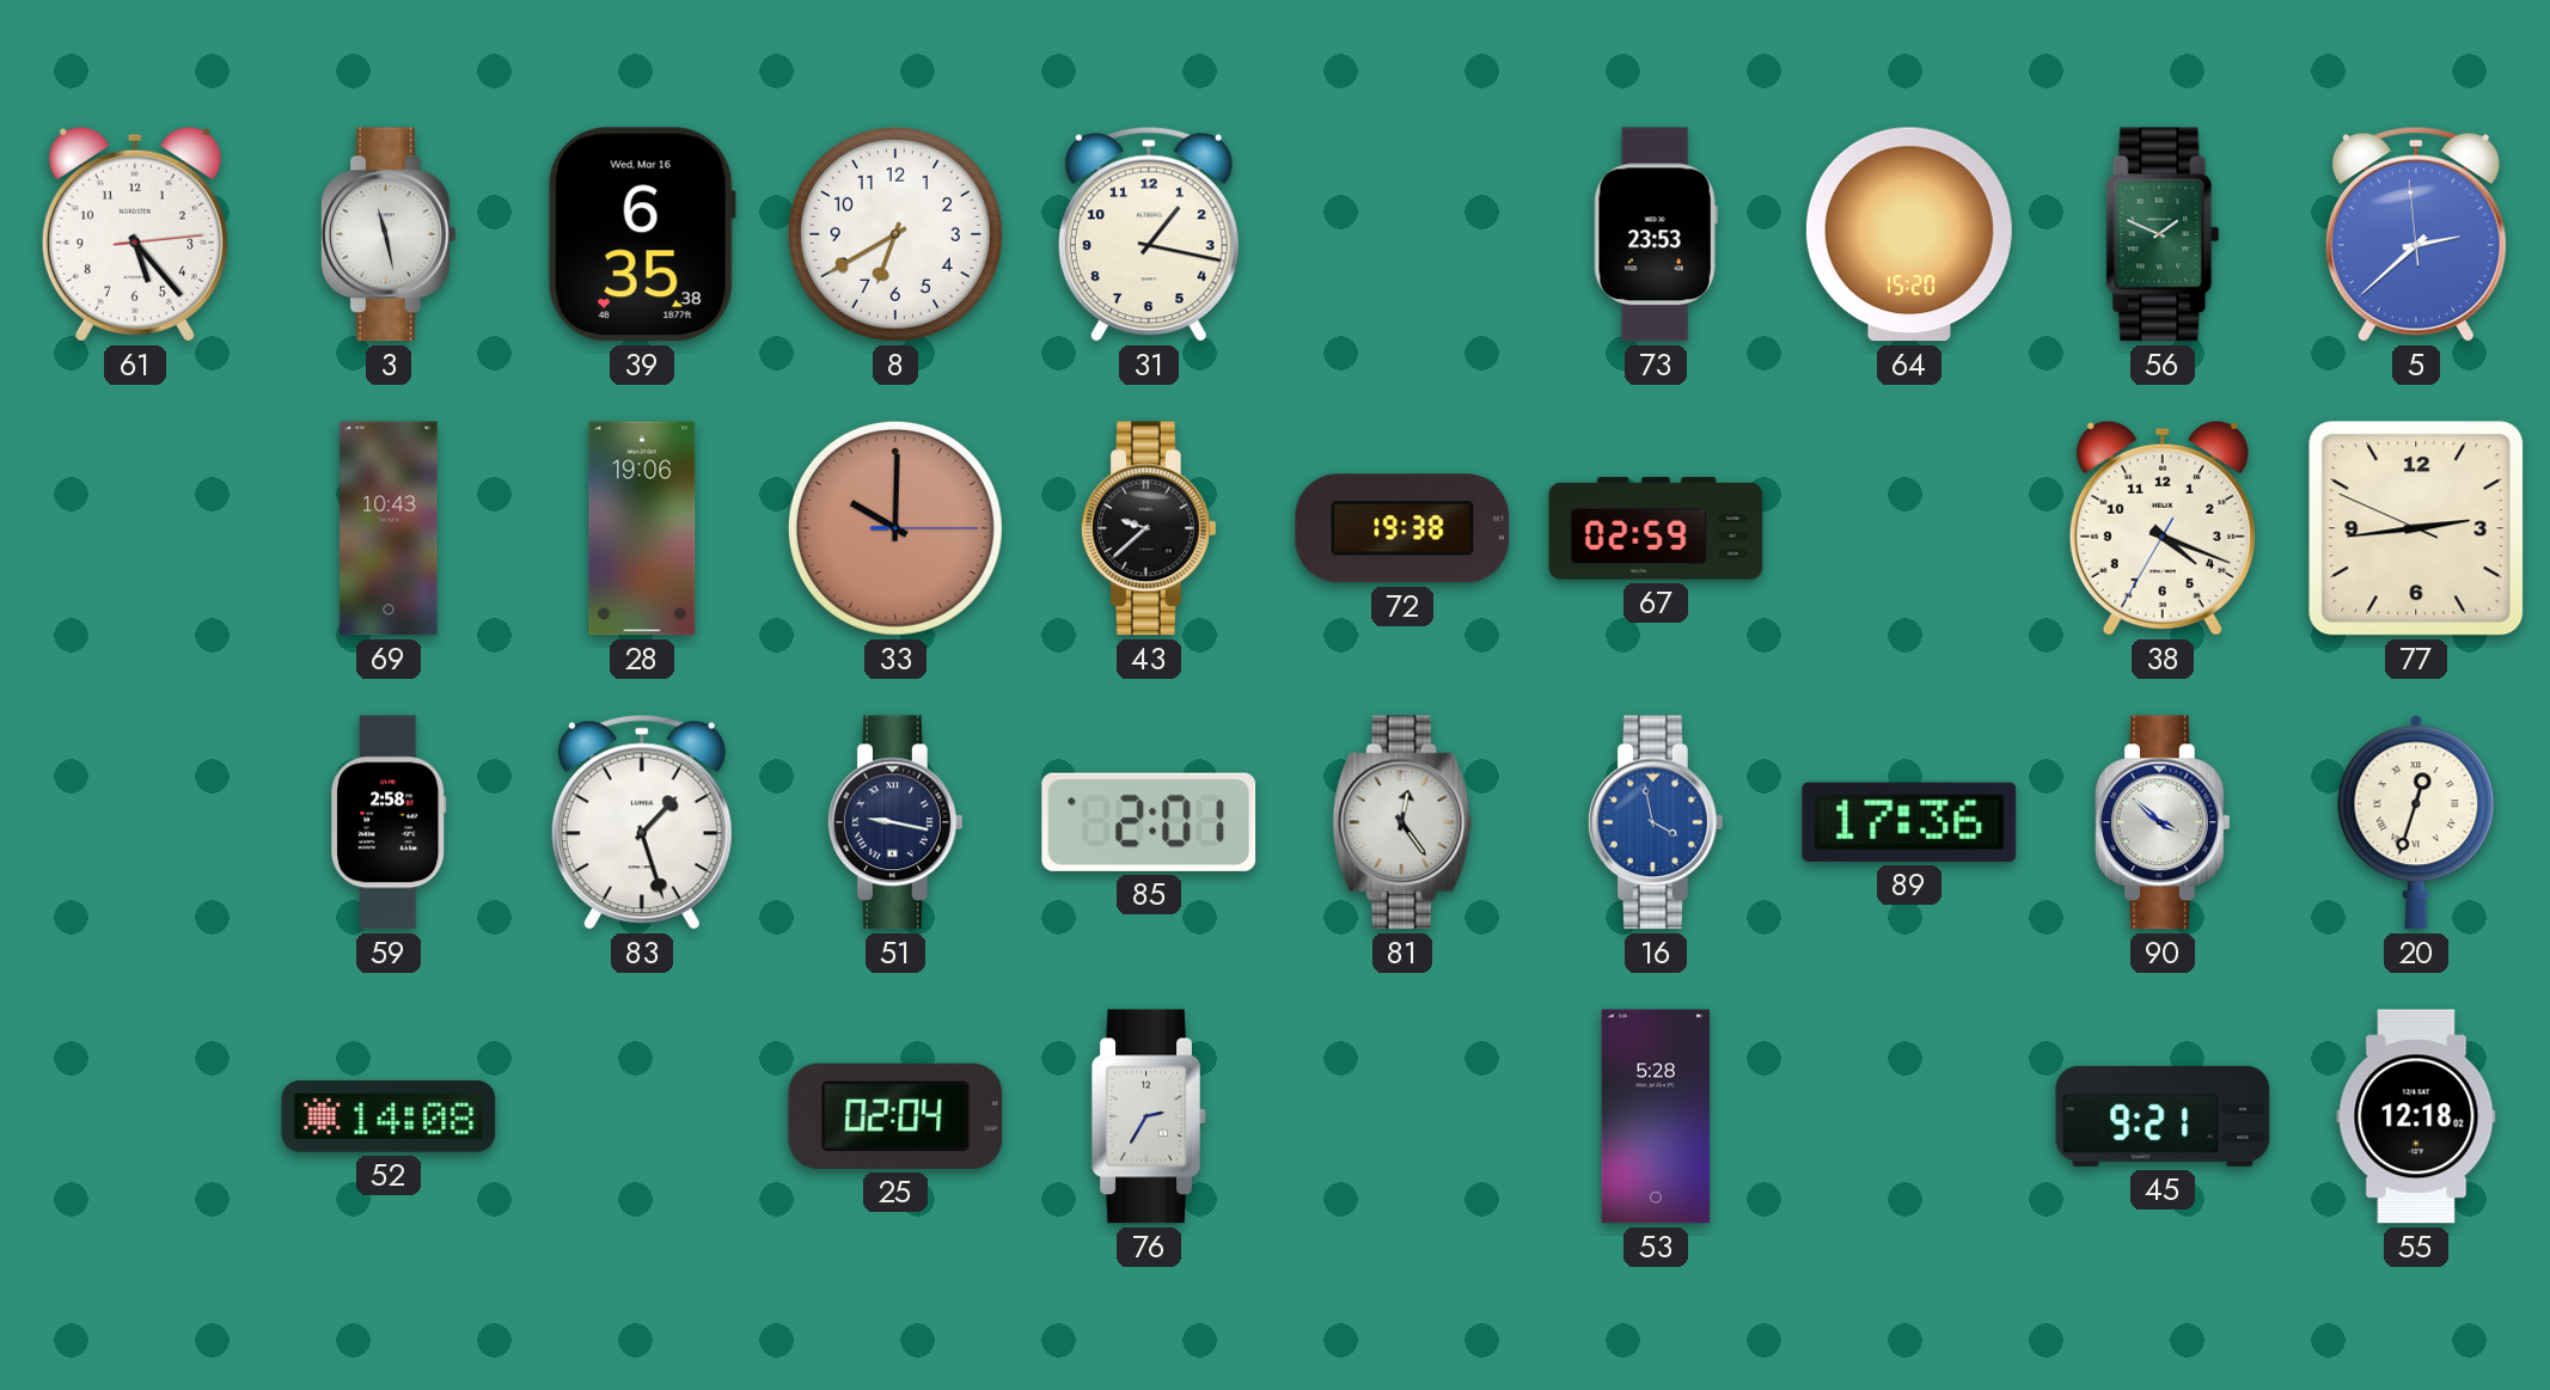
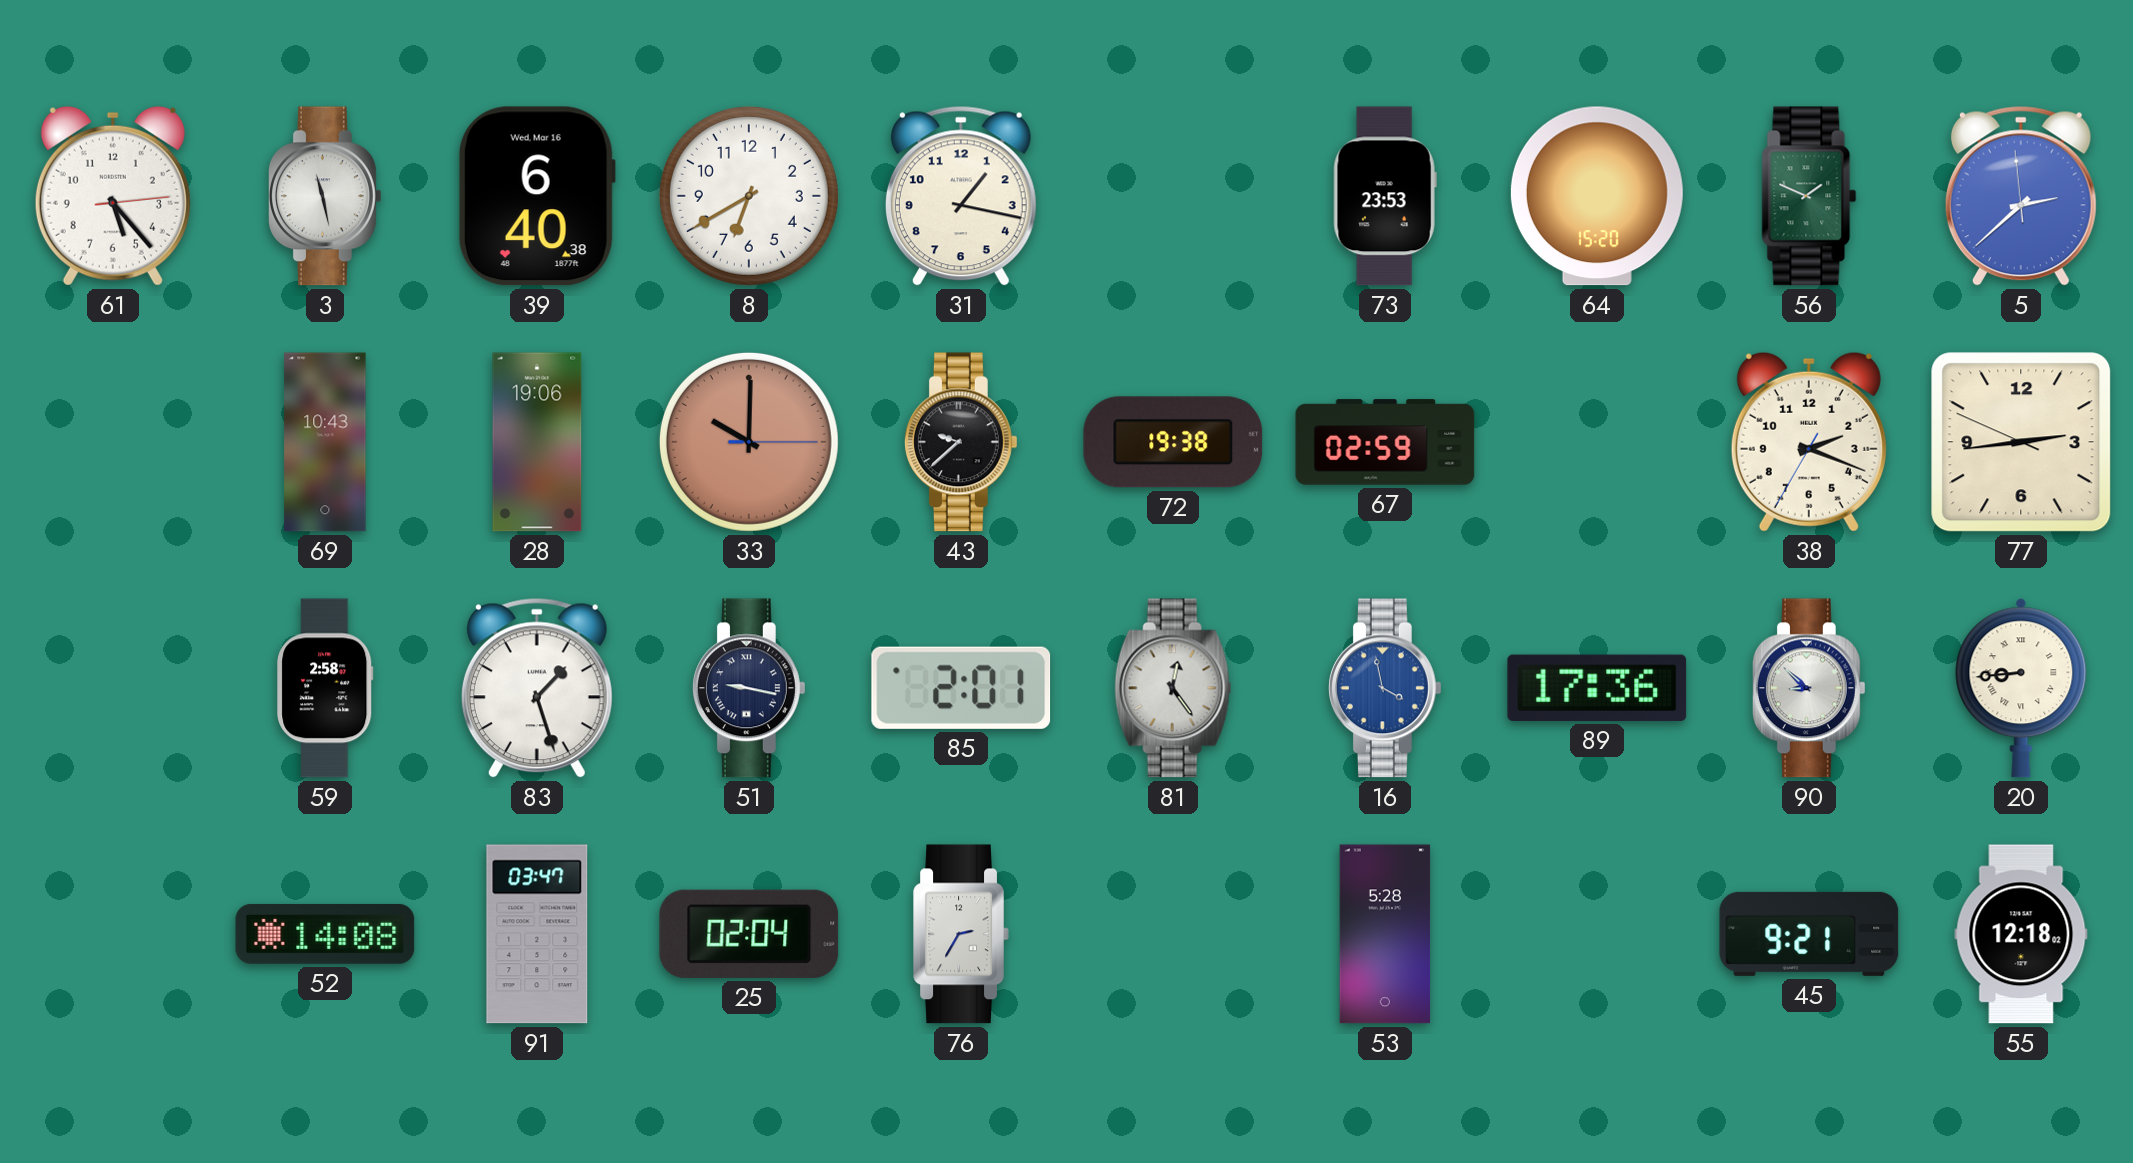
39: 6:35 -> 6:40 (537, 196)
38: 4:18 -> 2:18 (1809, 442)
90: 3:52 -> 8:52 (1809, 688)
20: 12:33 -> 8:44 (2021, 688)
91: none -> 03:47 (537, 934)
